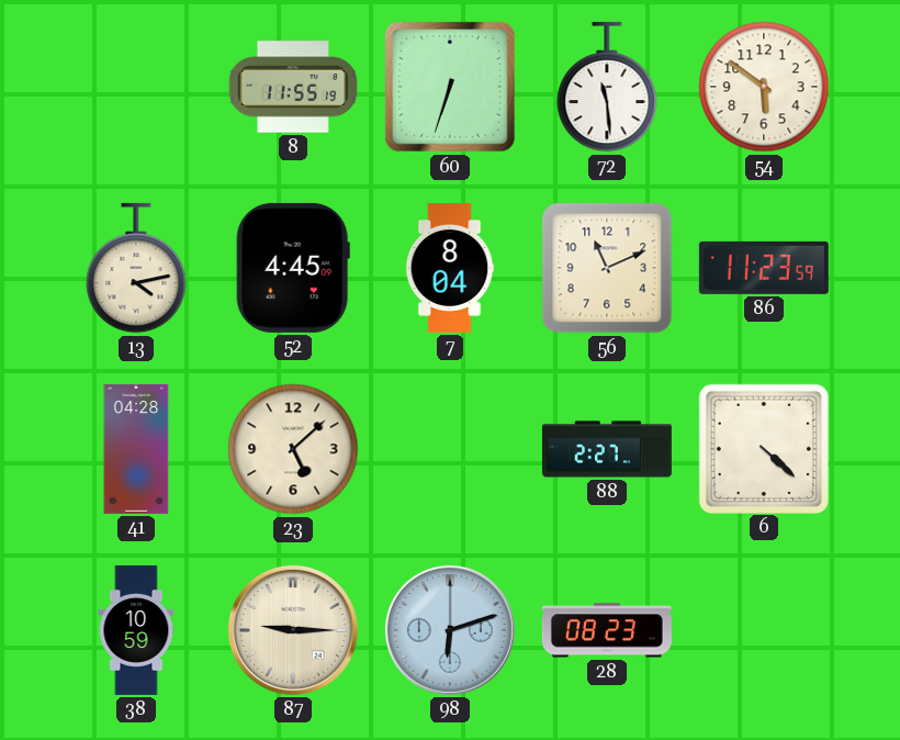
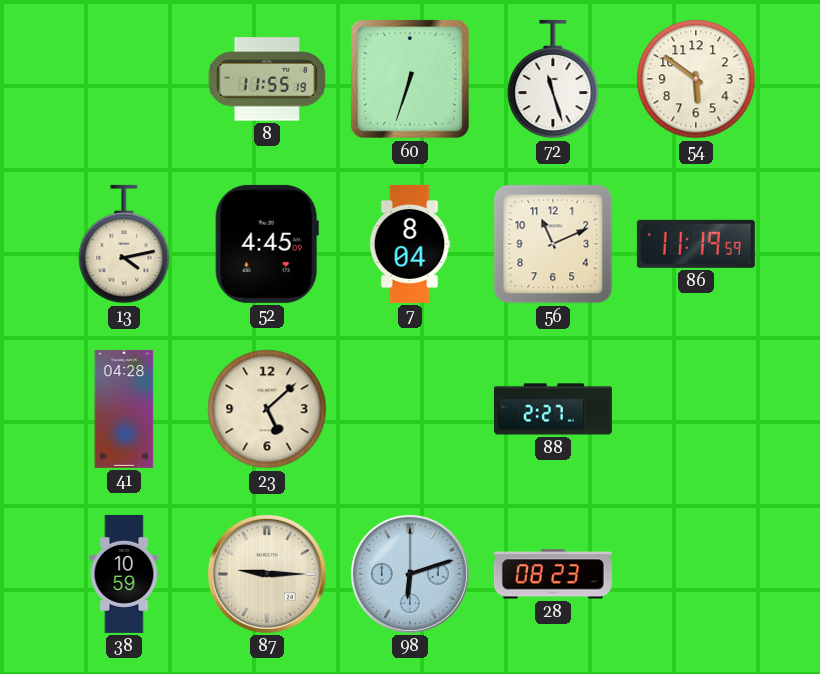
72: 11:29 -> 11:27 (553, 79)
86: 11:23 -> 11:19 (696, 244)
6: 4:22 -> none (763, 448)
